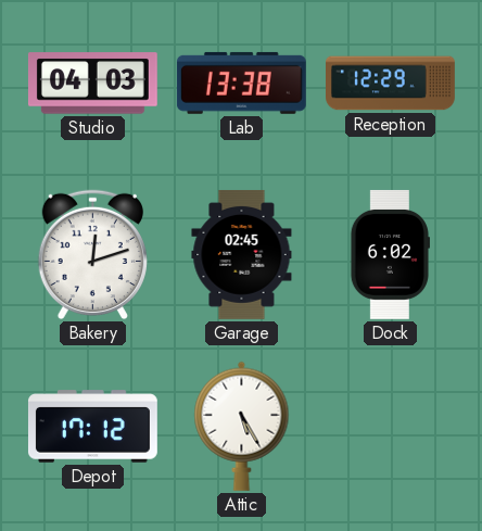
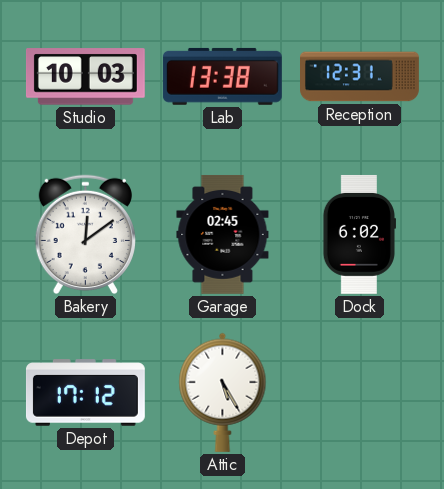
Studio: 04:03 -> 10:03 (85, 77)
Reception: 12:29 -> 12:31 (360, 77)
Bakery: 12:12 -> 12:09 (85, 235)
